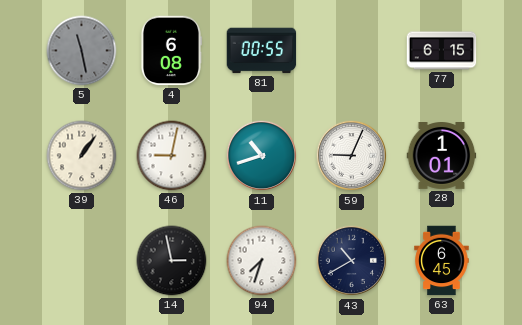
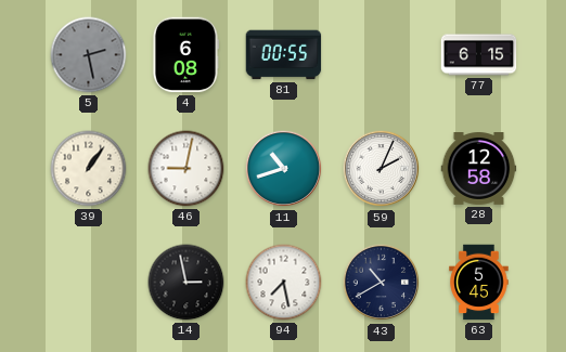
5: 11:28 -> 2:28 (89, 55)
59: 9:04 -> 2:04 (382, 169)
28: 1:01 -> 12:58 (479, 169)
94: 7:33 -> 7:28 (284, 283)
63: 6:45 -> 5:45 (479, 283)
